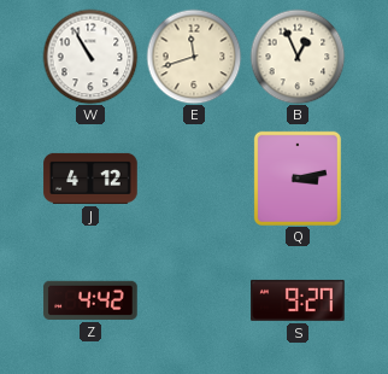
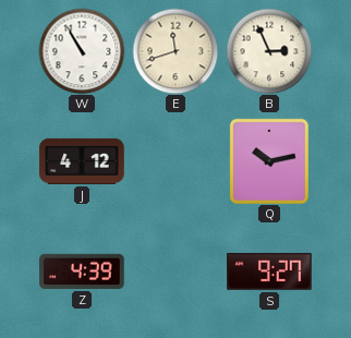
B: 12:56 -> 2:56 (269, 51)
Q: 3:13 -> 10:13 (269, 161)
Z: 4:42 -> 4:39 (82, 271)
